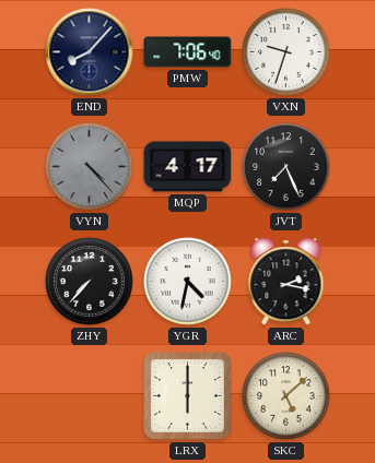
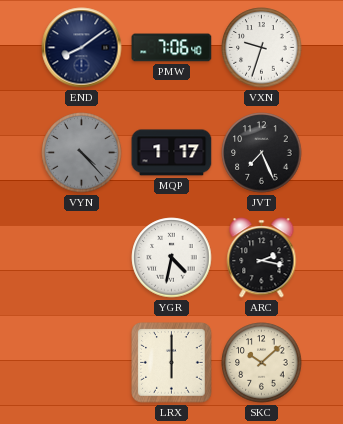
END: 8:07 -> 8:09 (82, 48)
MQP: 4:17 -> 1:17 (172, 153)
ZHY: 7:37 -> none (90, 282)
SKC: 5:08 -> 10:08 (262, 363)
